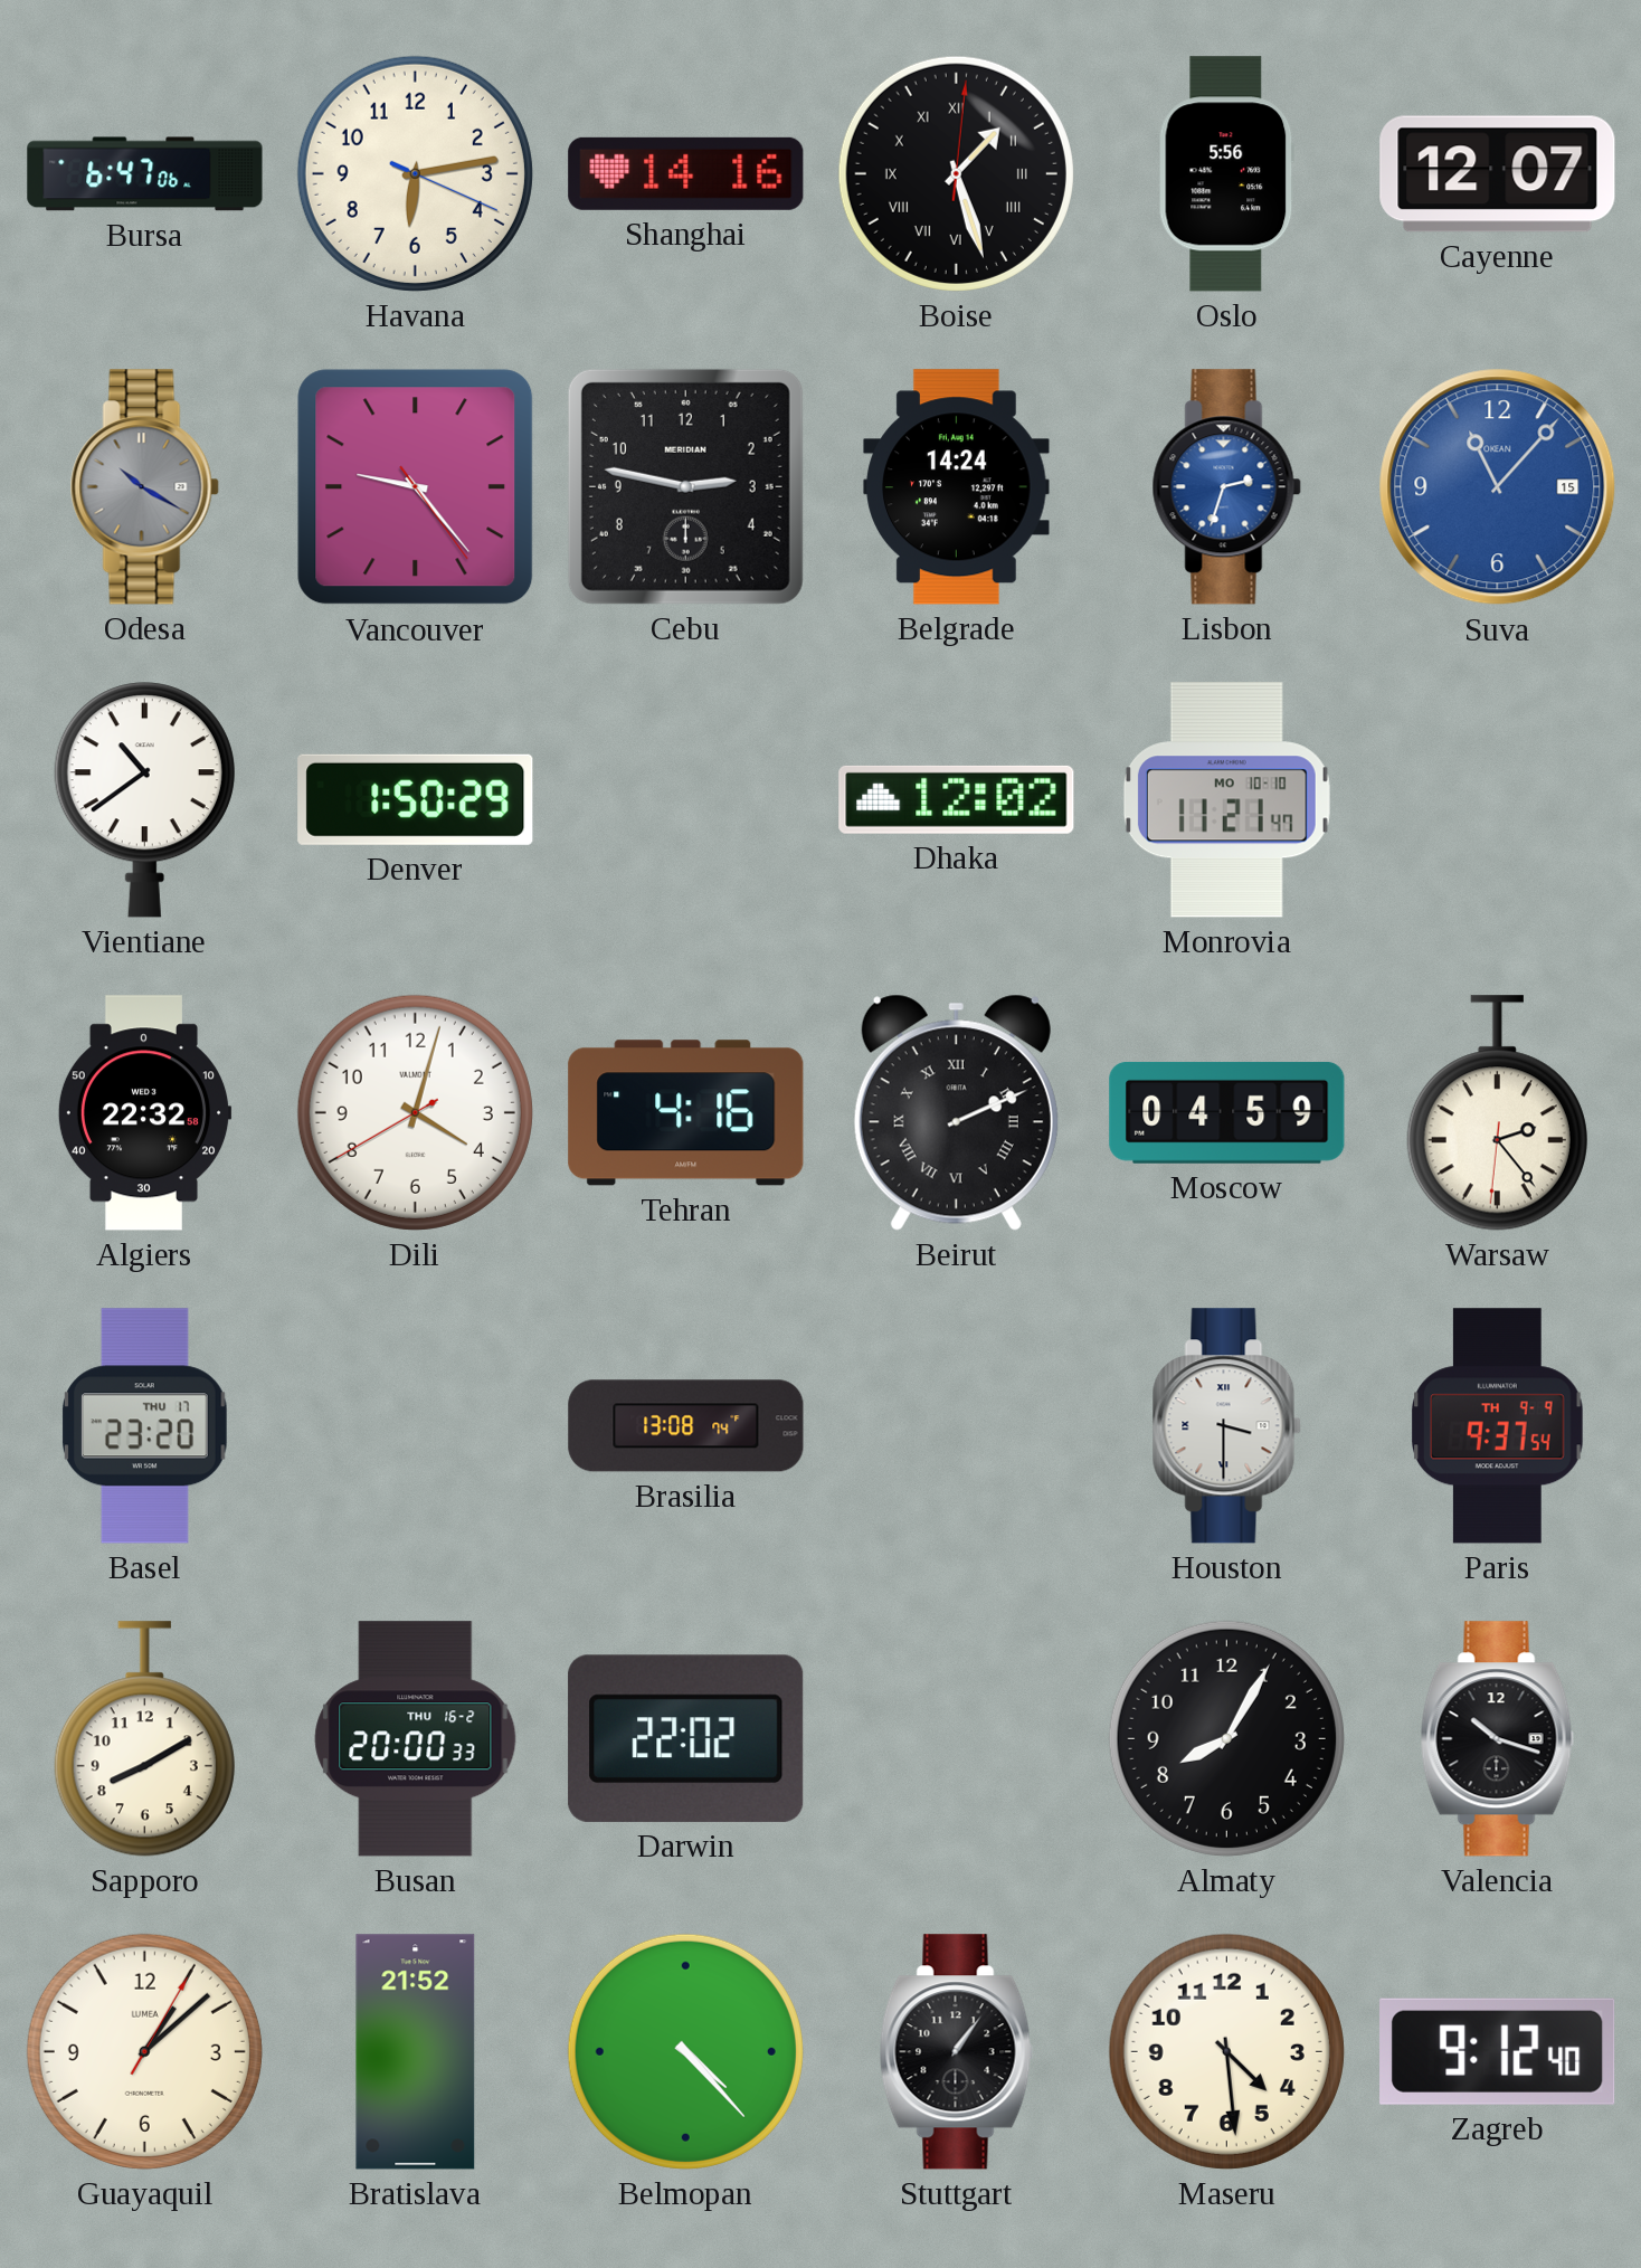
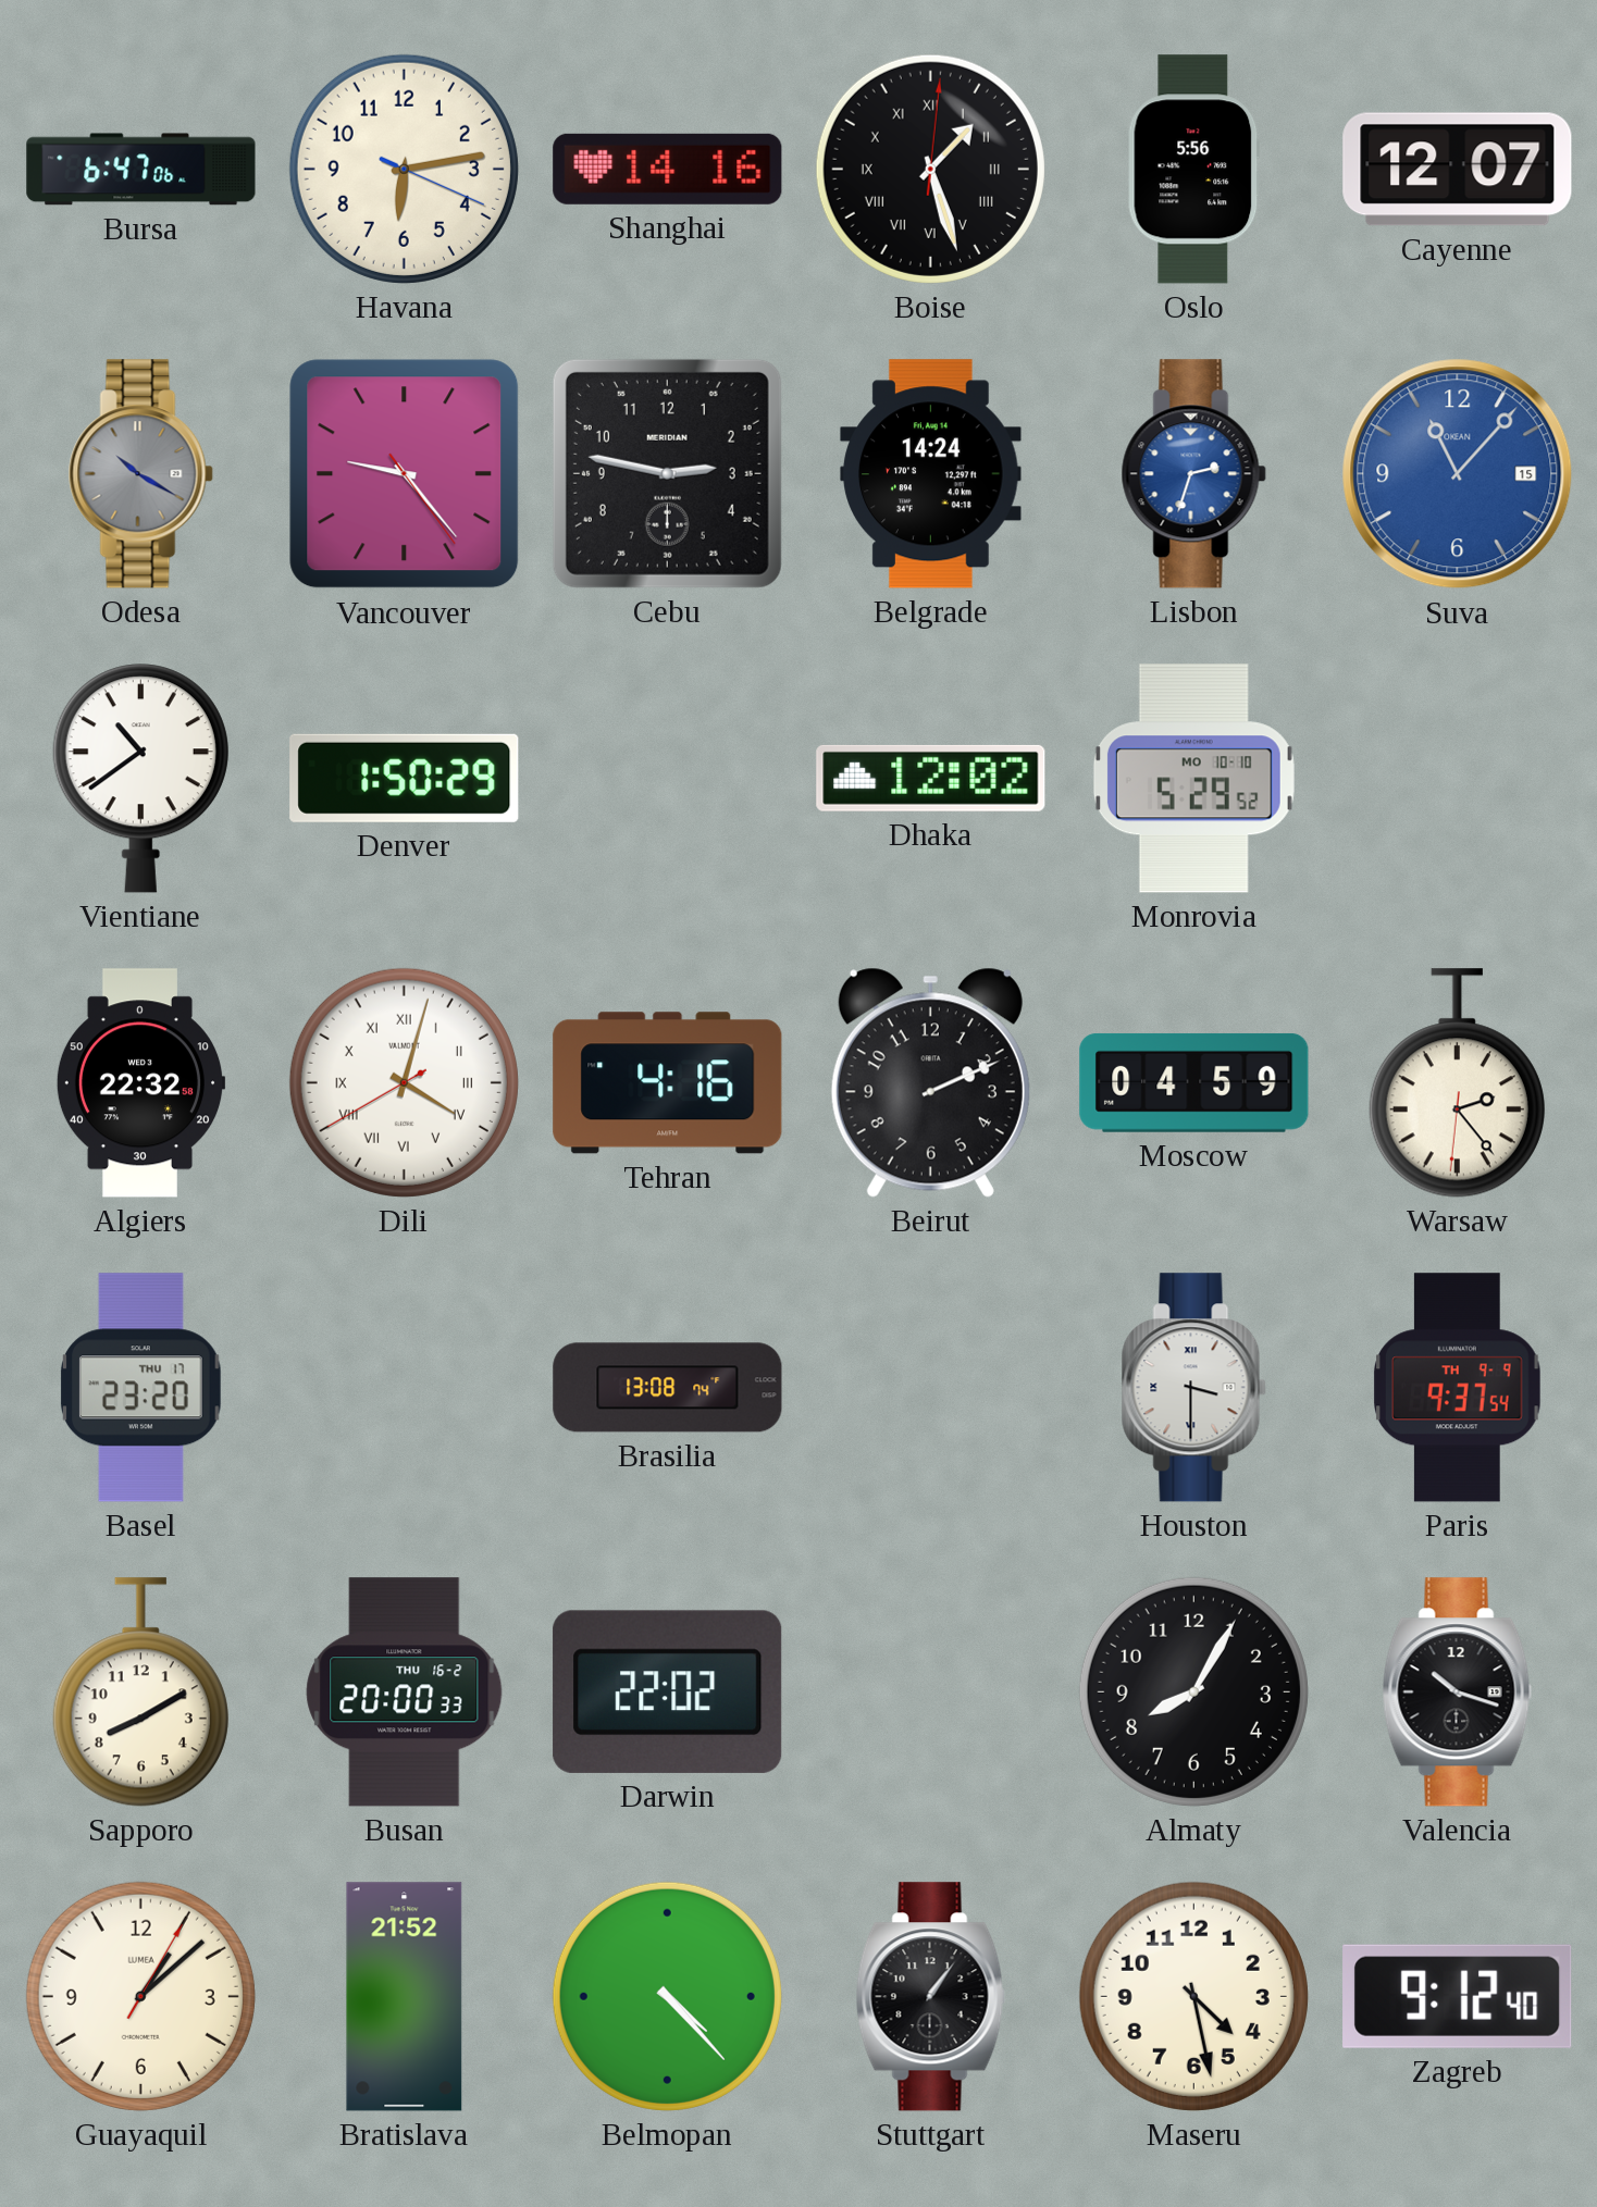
Monrovia: 11:21 -> 5:29 (1193, 779)
Dili numerals: Arabic -> Roman (404, 1082)
Beirut numerals: Roman -> Arabic (930, 1082)
Maseru: 4:29 -> 4:28 (1193, 1996)
